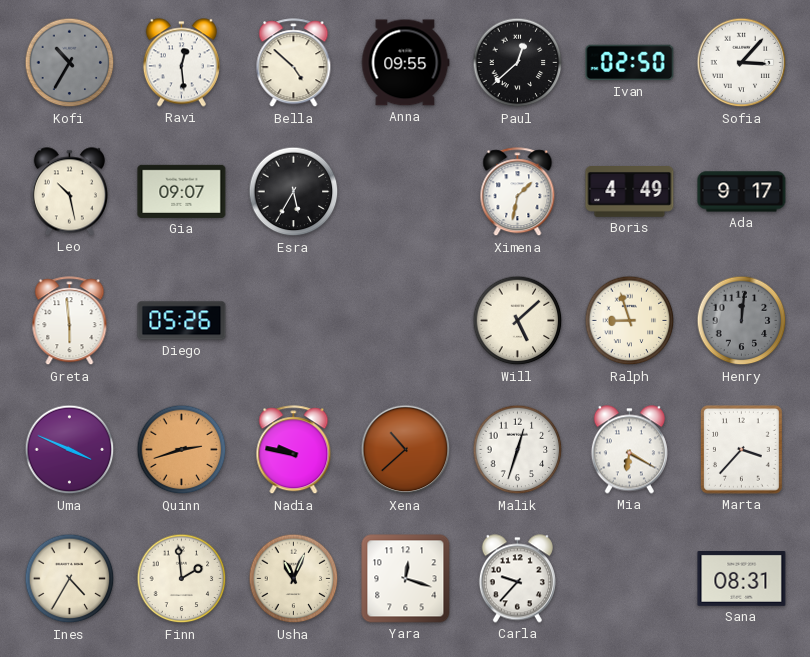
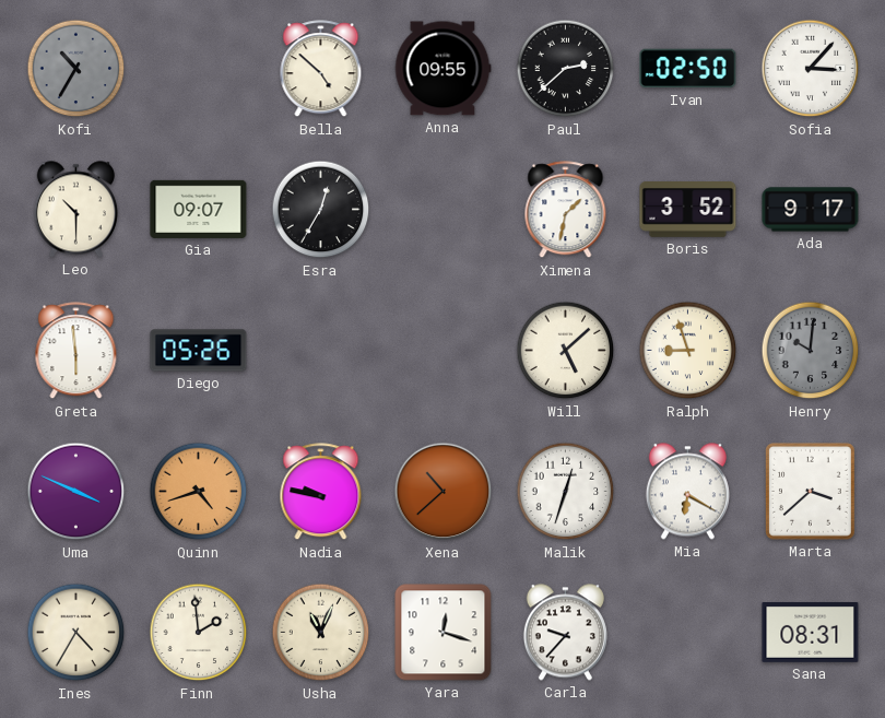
Ravi: 12:29 -> none (181, 63)
Paul: 12:38 -> 2:38 (566, 69)
Leo: 10:28 -> 10:30 (75, 210)
Esra: 5:35 -> 12:35 (321, 210)
Boris: 4:49 -> 3:52 (688, 210)
Henry: 12:01 -> 10:01 (811, 351)
Quinn: 2:42 -> 4:42 (199, 492)
Marta: 3:37 -> 3:38 (810, 492)
